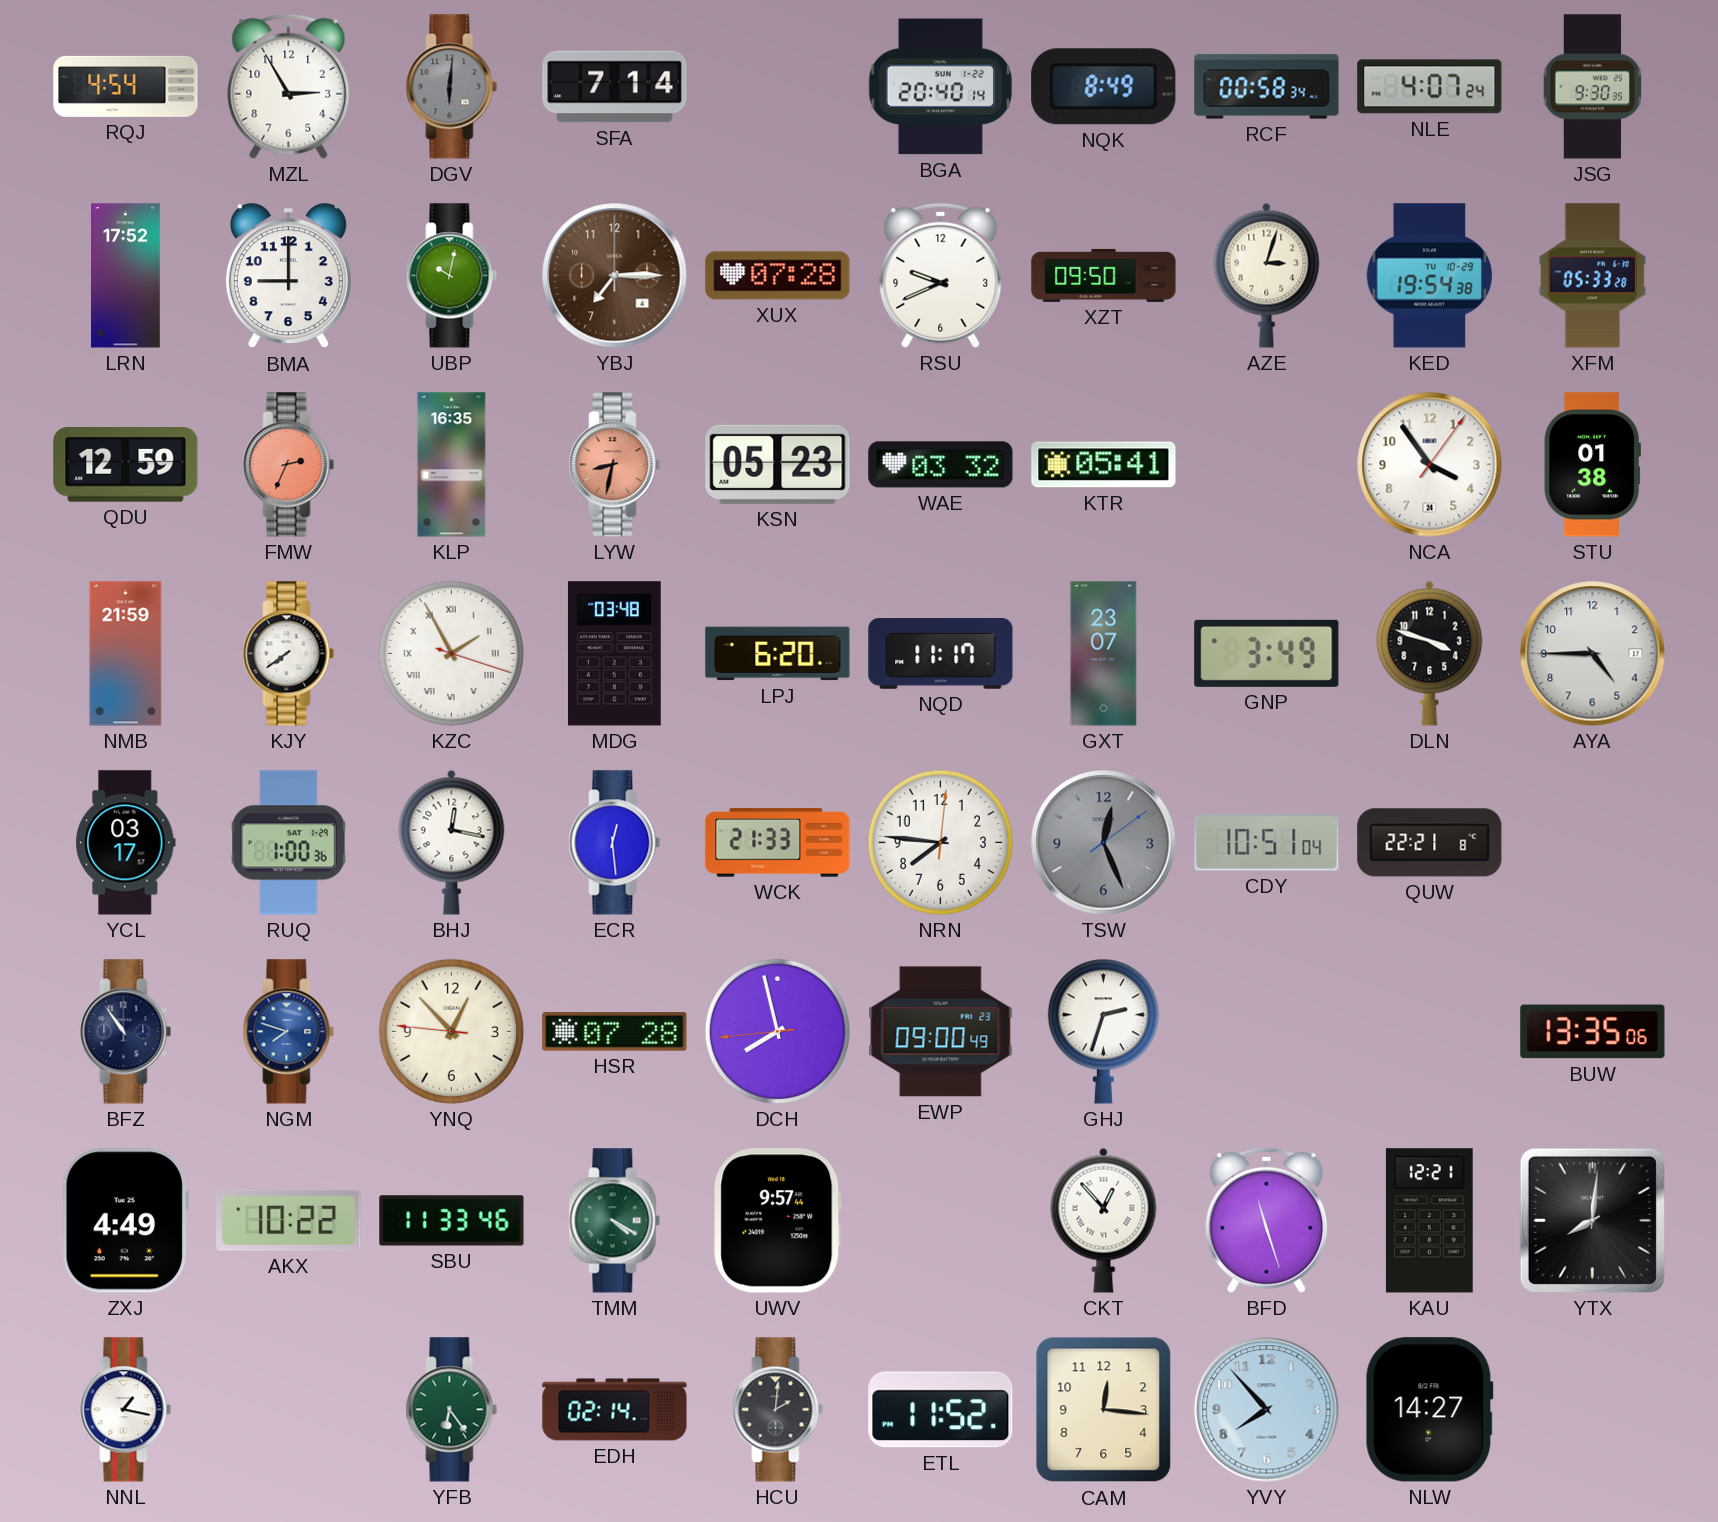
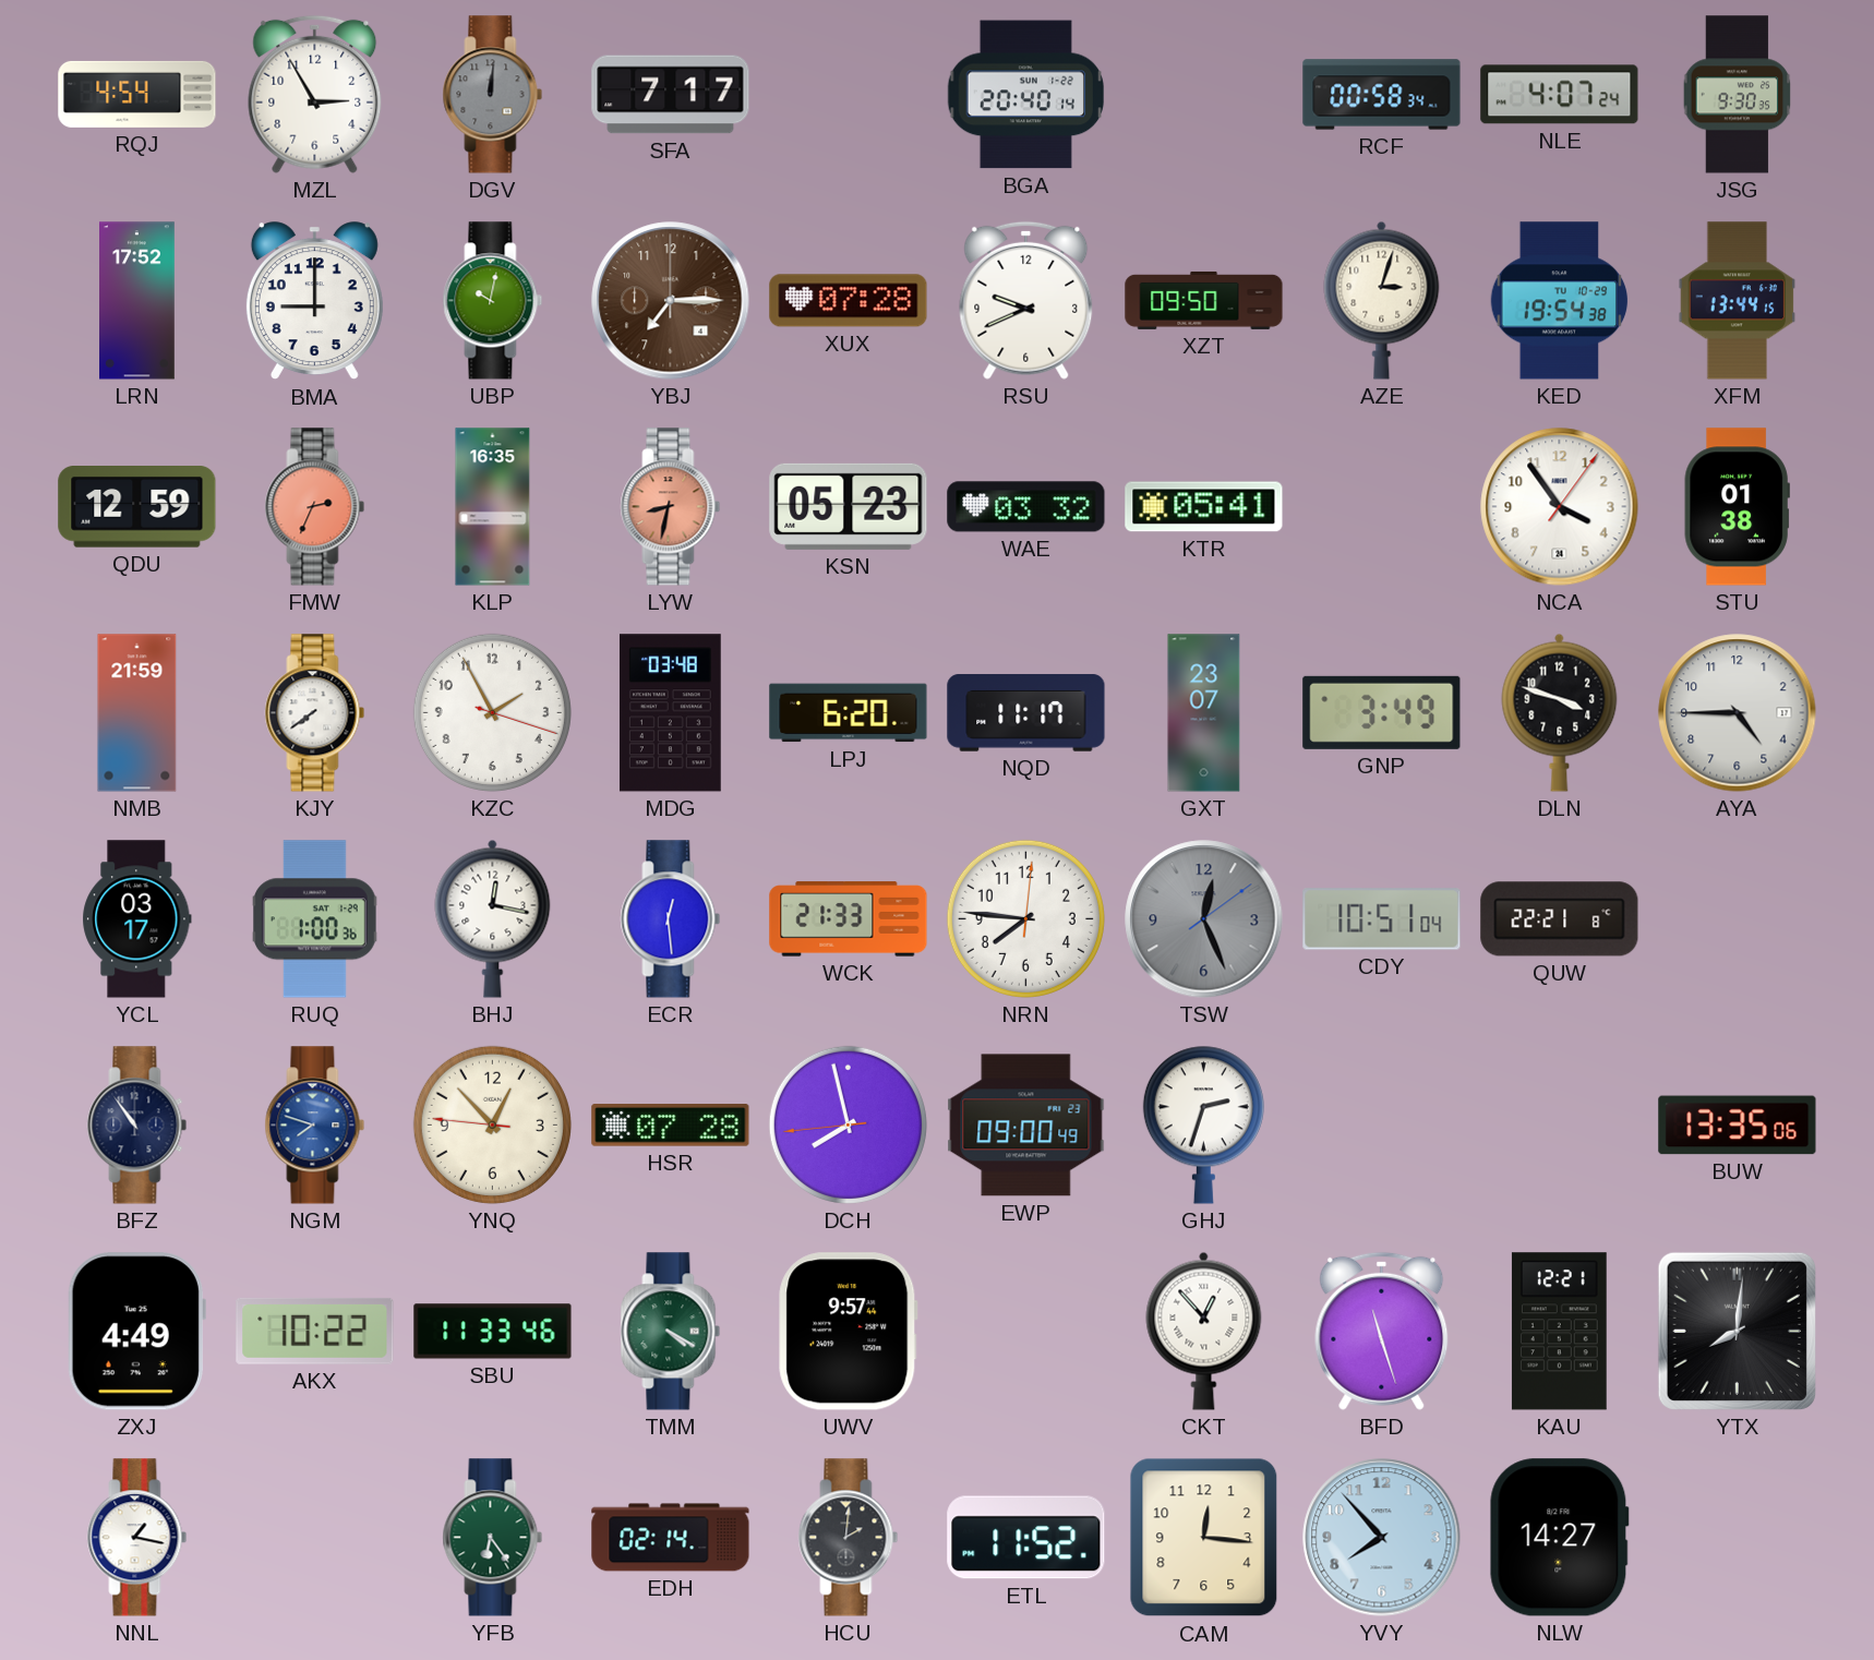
DGV: 6:01 -> 12:01 (493, 95)
SFA: 7:14 -> 7:17 (671, 95)
NQK: 8:49 -> none (1104, 87)
XFM: 05:33 -> 13:44 (1738, 301)
KZC numerals: Roman -> Arabic (492, 712)
